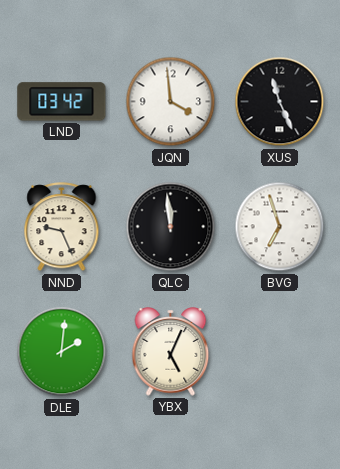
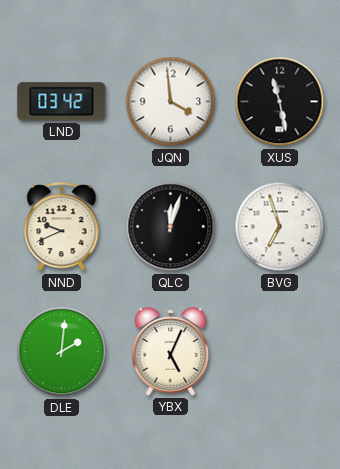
XUS: 11:26 -> 11:28 (280, 102)
NND: 9:26 -> 9:41 (62, 227)
QLC: 11:59 -> 12:03 (171, 227)
